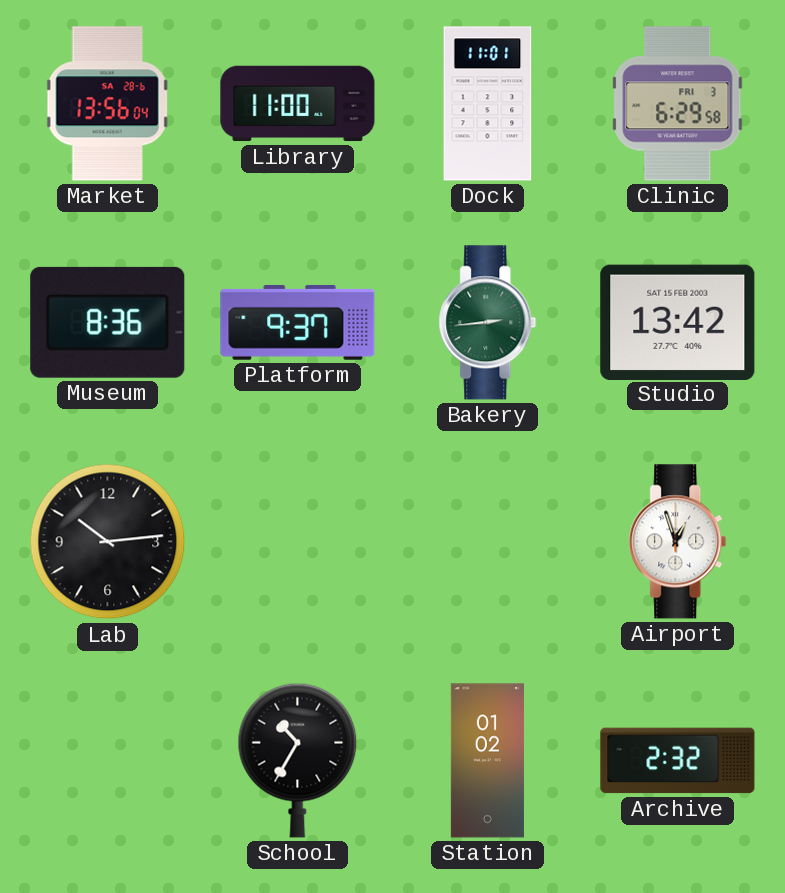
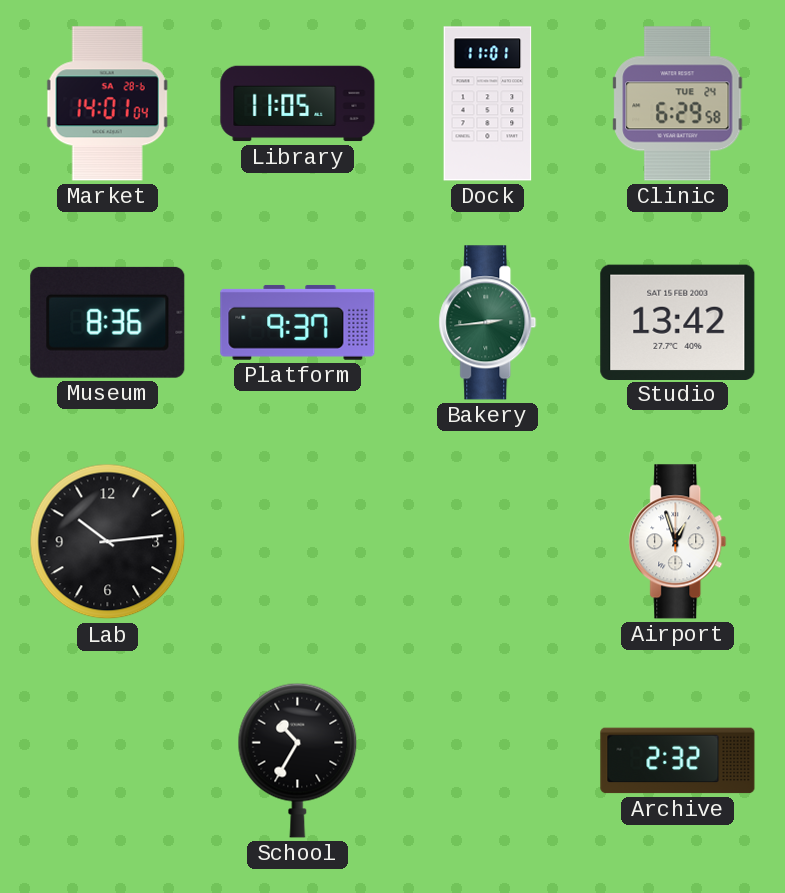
Market: 13:56 -> 14:01 (107, 104)
Library: 11:00 -> 11:05 (298, 104)
Clinic date: FRI 3 -> TUE 24 (678, 104)
Station: 01:02 -> none (487, 761)
